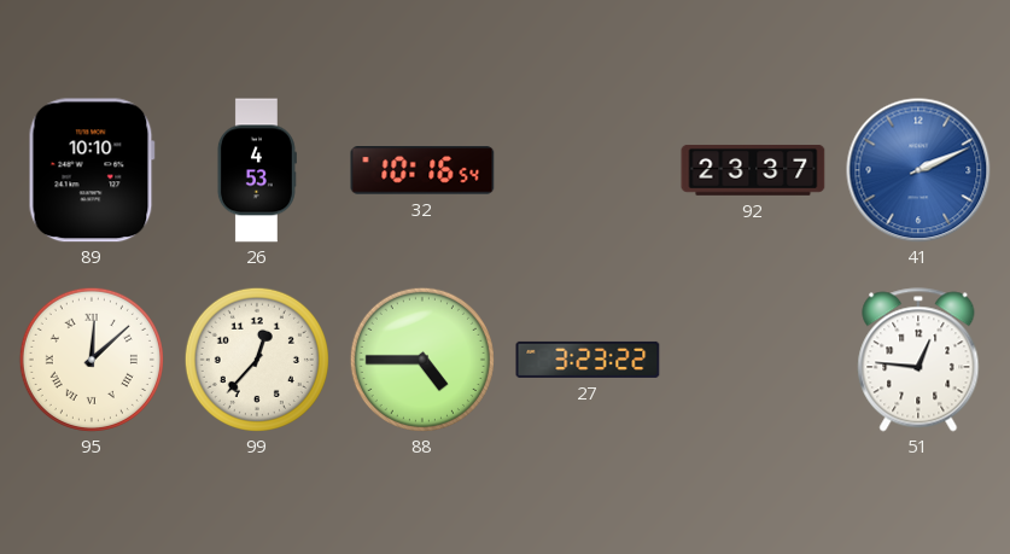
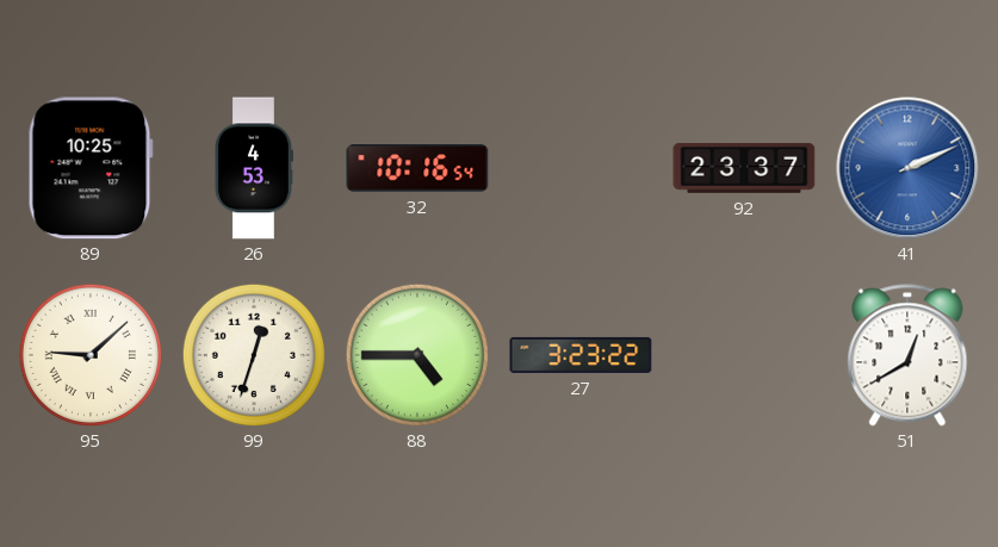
89: 10:10 -> 10:25 (91, 168)
95: 12:08 -> 9:08 (91, 355)
99: 12:37 -> 12:33 (254, 355)
51: 12:46 -> 12:40 (907, 355)
